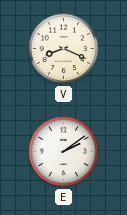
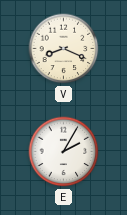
E: 2:09 -> 2:05 (64, 152)
